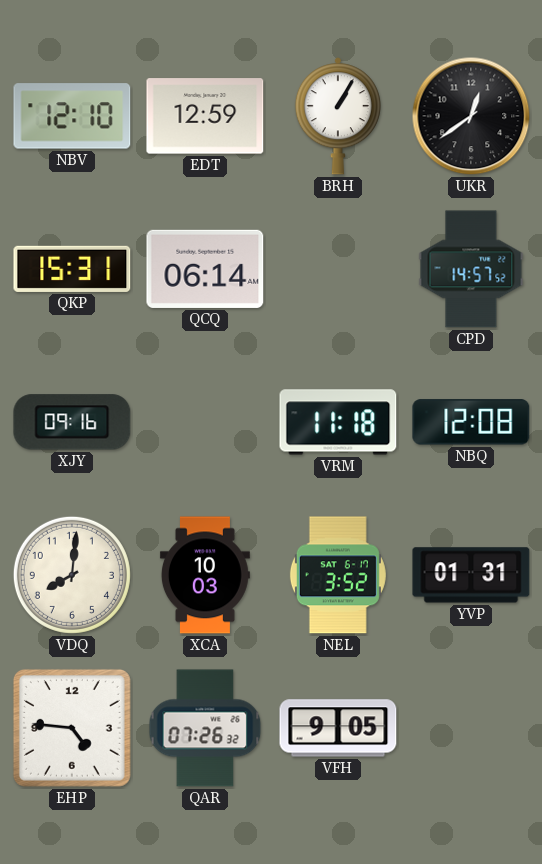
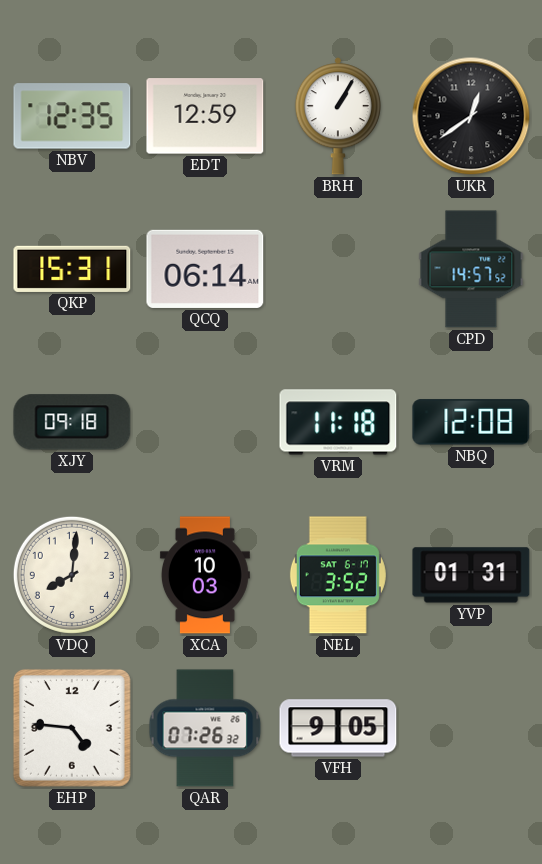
NBV: 12:10 -> 12:35 (72, 116)
XJY: 09:16 -> 09:18 (72, 422)
